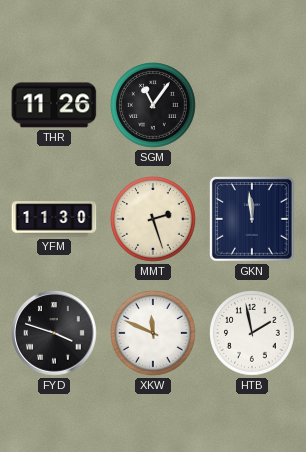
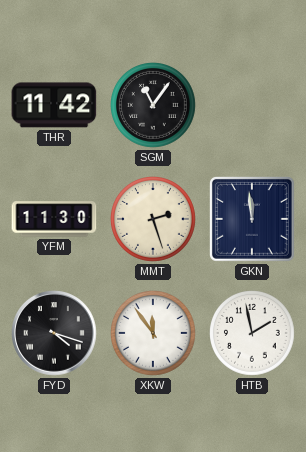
THR: 11:26 -> 11:42 (54, 105)
FYD: 3:48 -> 4:18 (54, 333)
XKW: 11:49 -> 11:54 (154, 334)
